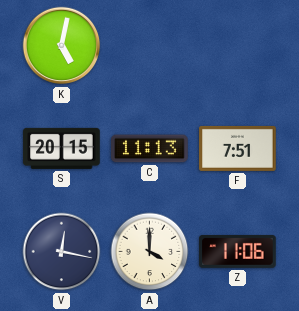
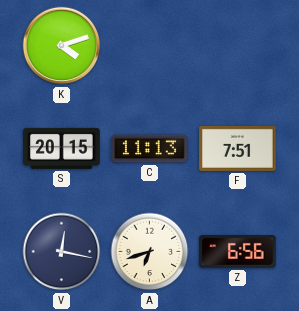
K: 5:02 -> 4:12 (62, 46)
A: 4:00 -> 6:42 (150, 252)
Z: 11:06 -> 6:56 (238, 251)
